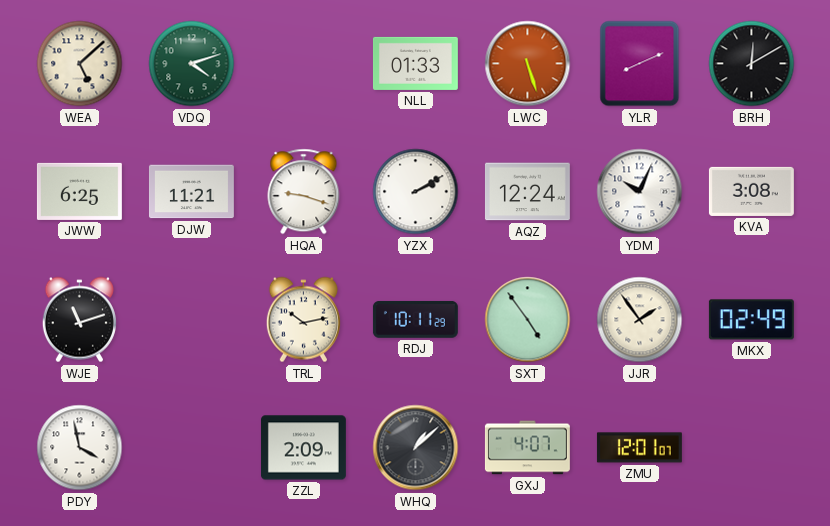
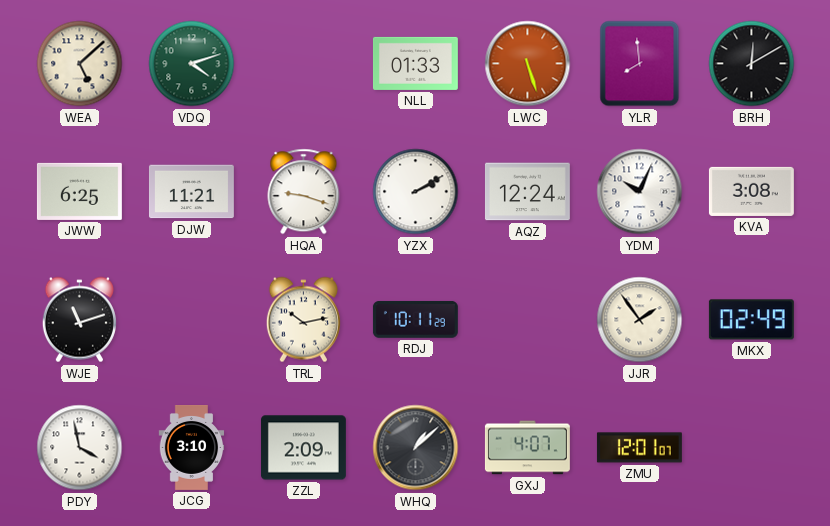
YLR: 8:11 -> 7:59 (640, 64)
SXT: 4:54 -> none (528, 320)
JCG: none -> 3:10 (192, 448)
